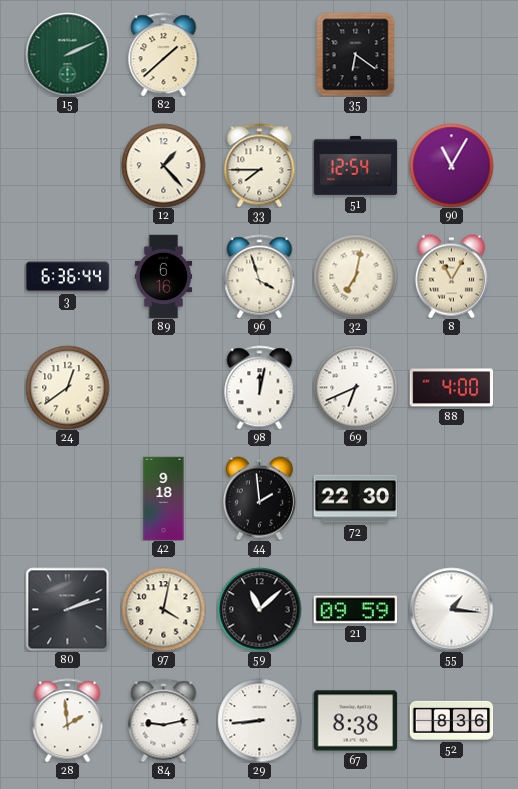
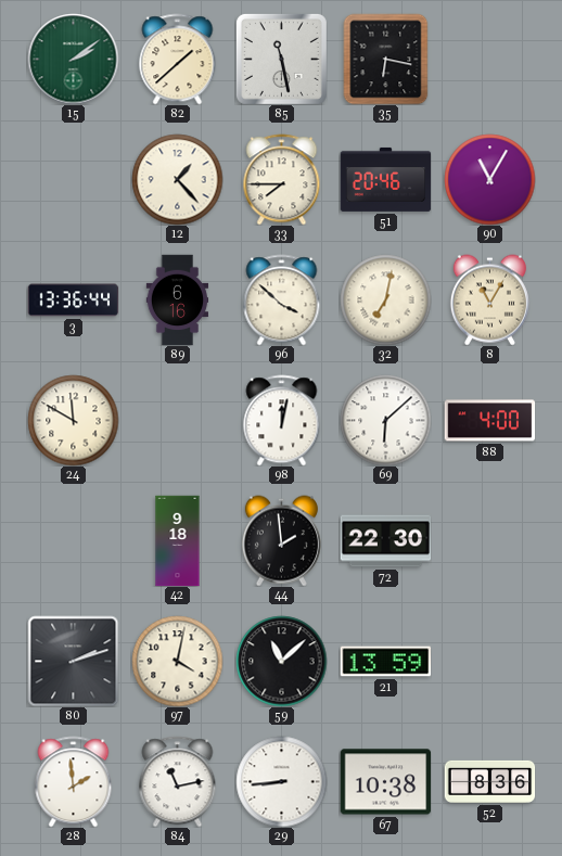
15: 2:11 -> 2:09 (73, 59)
85: none -> 11:28 (281, 59)
35: 6:21 -> 6:17 (386, 59)
51: 12:54 -> 20:46 (385, 179)
3: 6:36 -> 13:36 (73, 301)
96: 3:57 -> 3:52 (282, 299)
24: 12:39 -> 11:50 (73, 420)
69: 6:41 -> 6:08 (385, 420)
21: 09:59 -> 13:59 (385, 662)
55: 1:16 -> none (451, 609)
84: 9:13 -> 11:13 (178, 781)
67: 8:38 -> 10:38 (385, 782)
